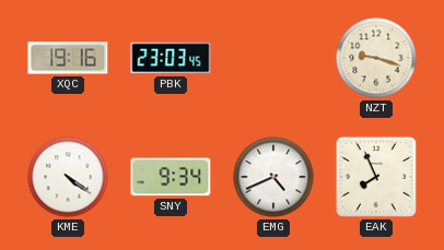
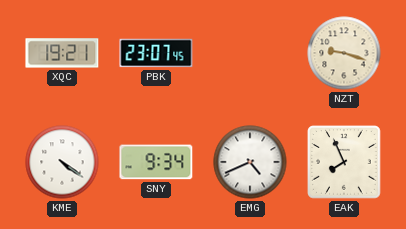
XQC: 19:16 -> 19:21 (62, 53)
PBK: 23:03 -> 23:07 (156, 53)
